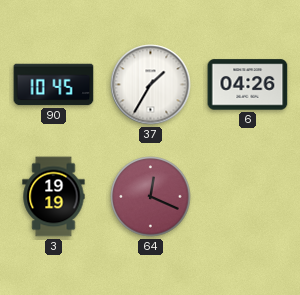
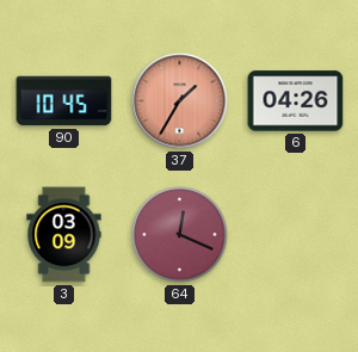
37 dial: white -> salmon (180, 101)
3: 19:19 -> 03:09 (64, 235)
